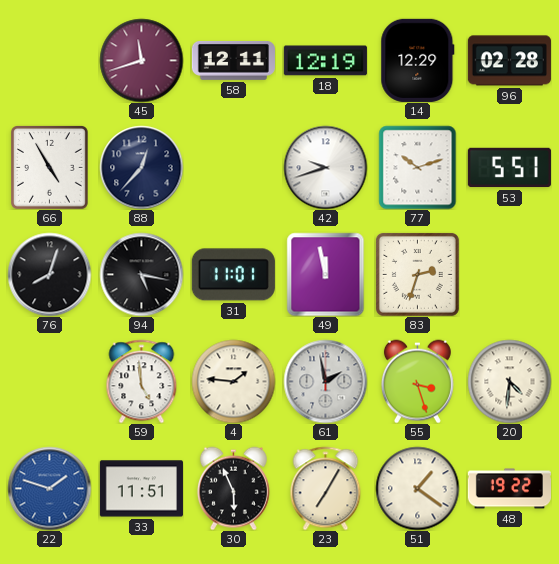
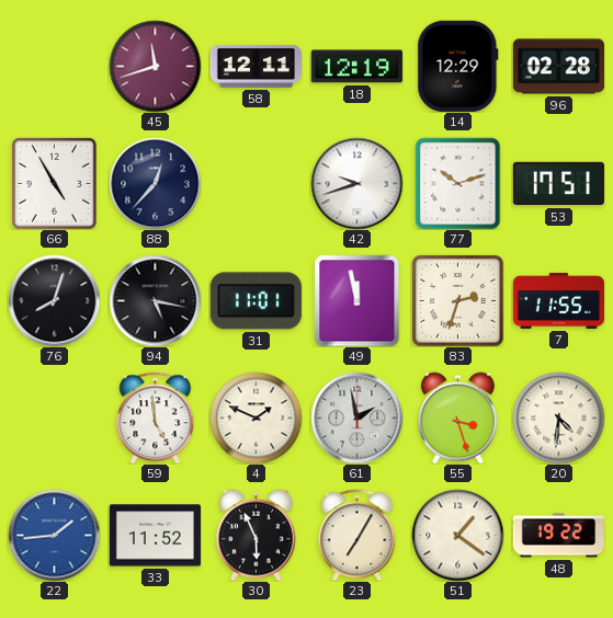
53: 5:51 -> 17:51 (558, 184)
7: none -> 11:55 (558, 300)
4: 1:46 -> 1:49 (256, 417)
22: 1:48 -> 1:44 (54, 535)
33: 11:51 -> 11:52 (155, 536)
